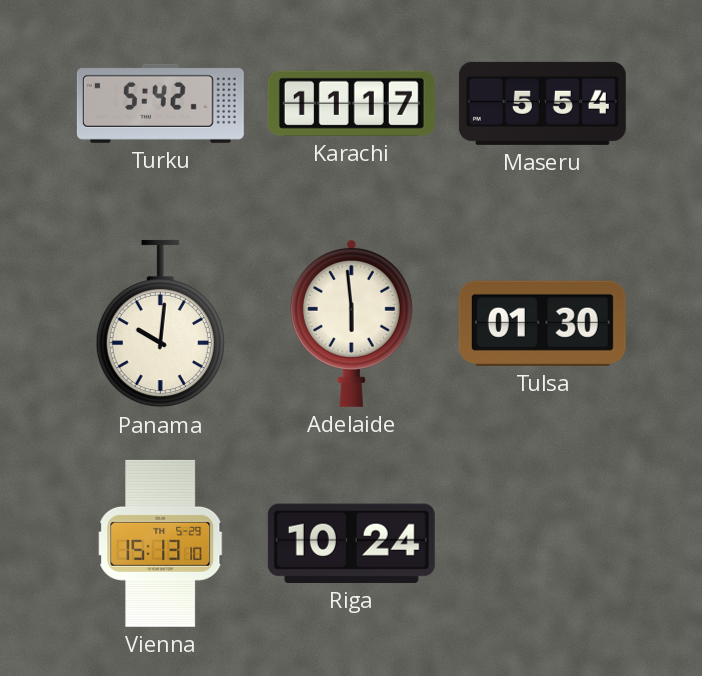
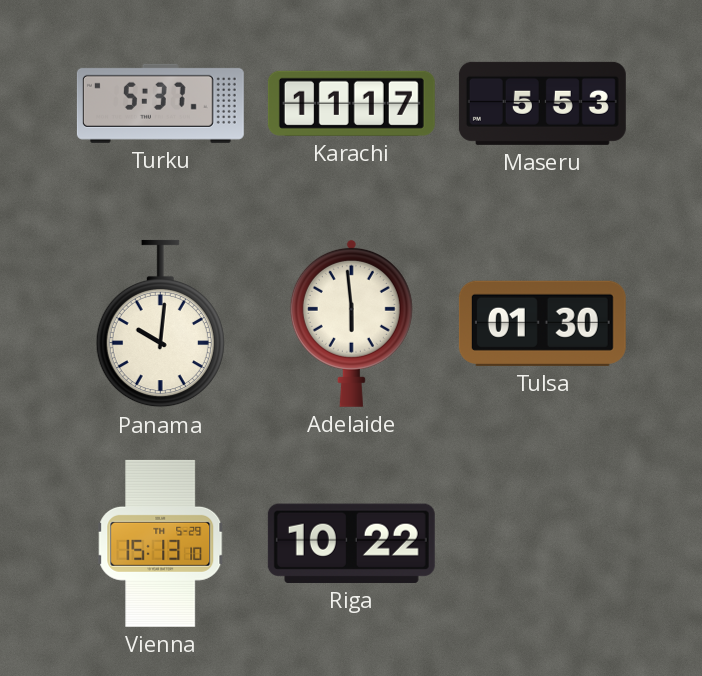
Turku: 5:42 -> 5:37 (160, 103)
Maseru: 5:54 -> 5:53 (542, 103)
Riga: 10:24 -> 10:22 (351, 543)
